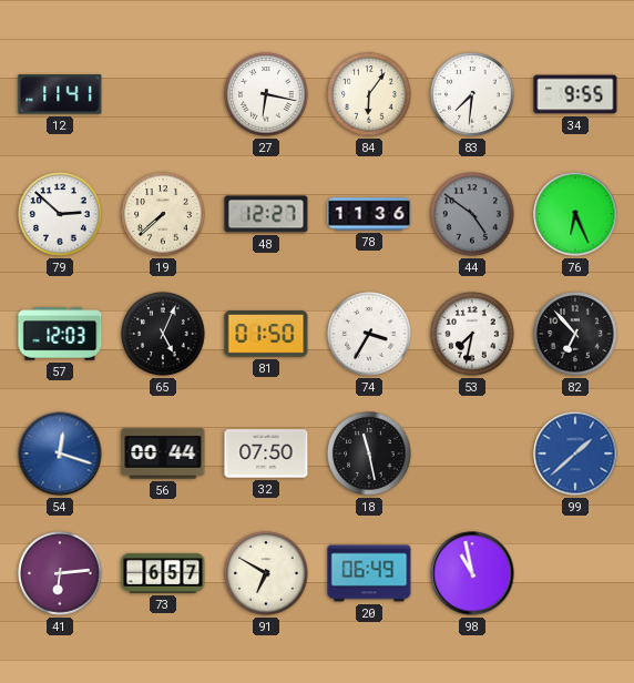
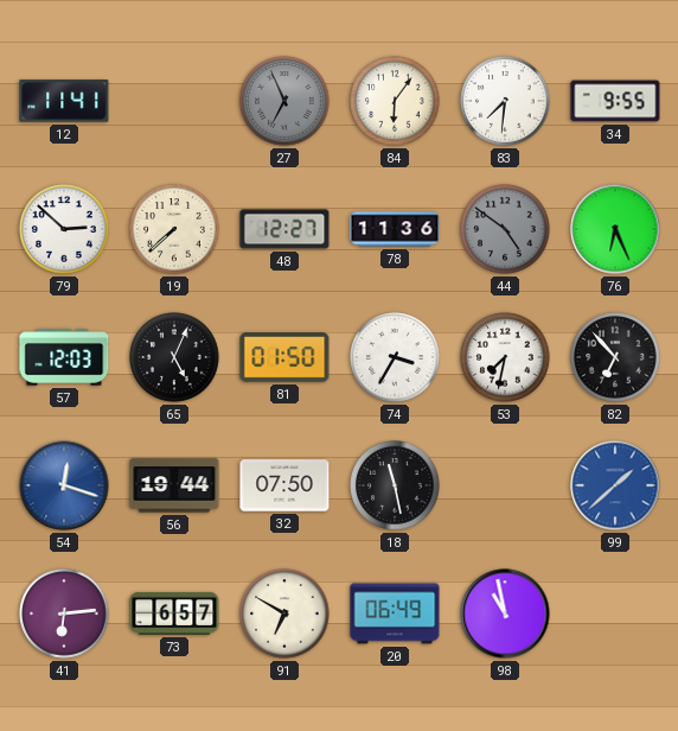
27: 6:17 -> 6:56 (284, 101)
27 dial: white -> grey (284, 101)
56: 00:44 -> 19:44 (174, 485)
